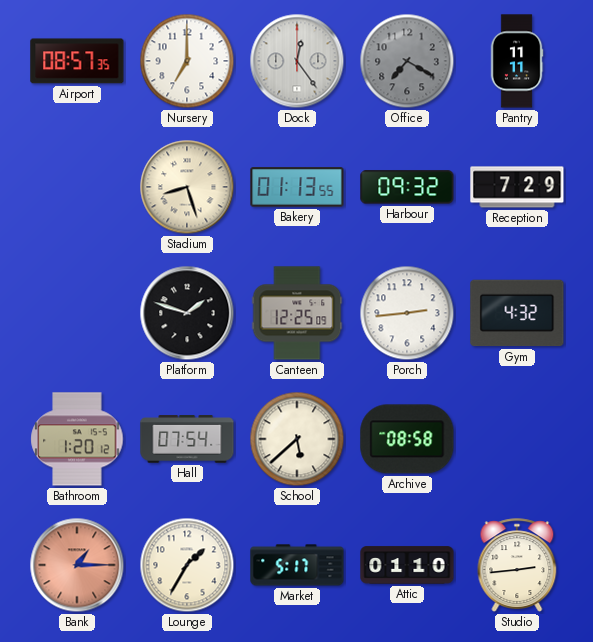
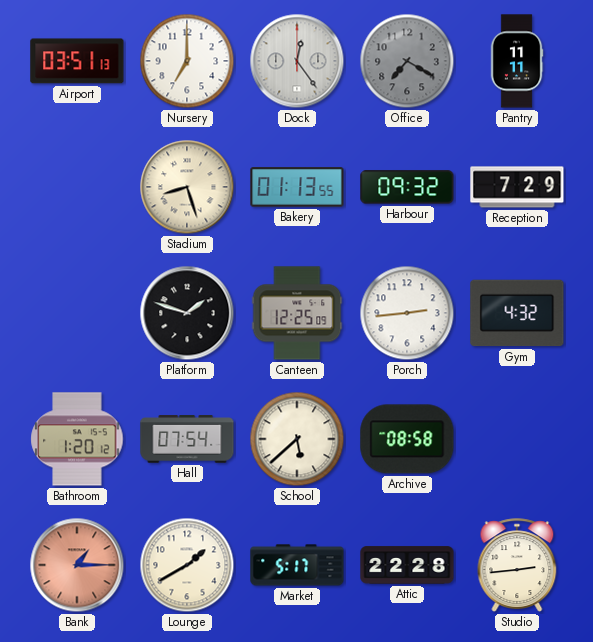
Airport: 08:57 -> 03:51 (77, 61)
Lounge: 1:35 -> 1:40 (187, 565)
Attic: 01:10 -> 22:28 (407, 565)
